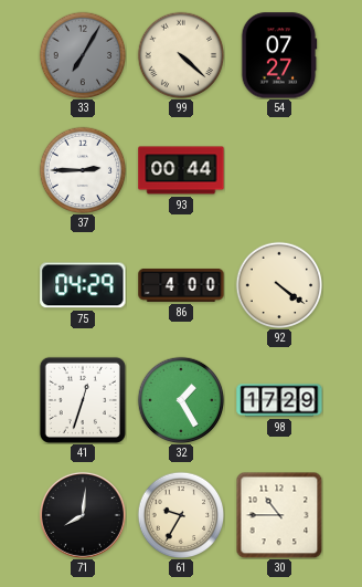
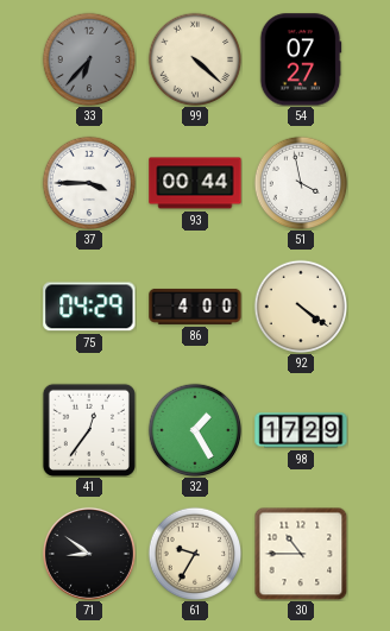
33: 7:05 -> 6:37 (89, 59)
37: 2:45 -> 3:45 (89, 183)
51: none -> 3:58 (301, 183)
41: 12:33 -> 12:36 (89, 430)
71: 8:01 -> 8:51 (89, 554)
